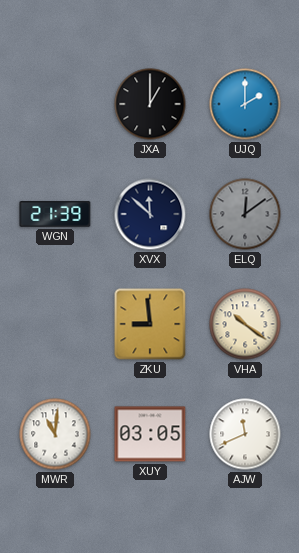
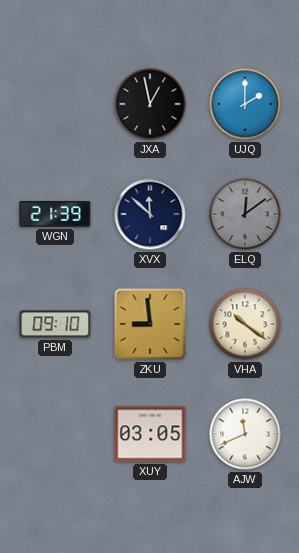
JXA: 1:00 -> 12:58 (150, 104)
PBM: none -> 09:10 (55, 324)
MWR: 11:01 -> none (55, 434)
